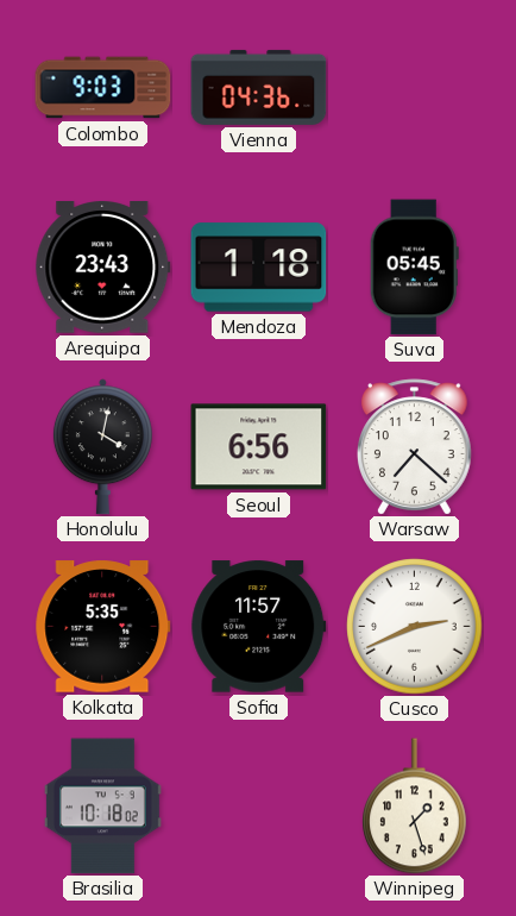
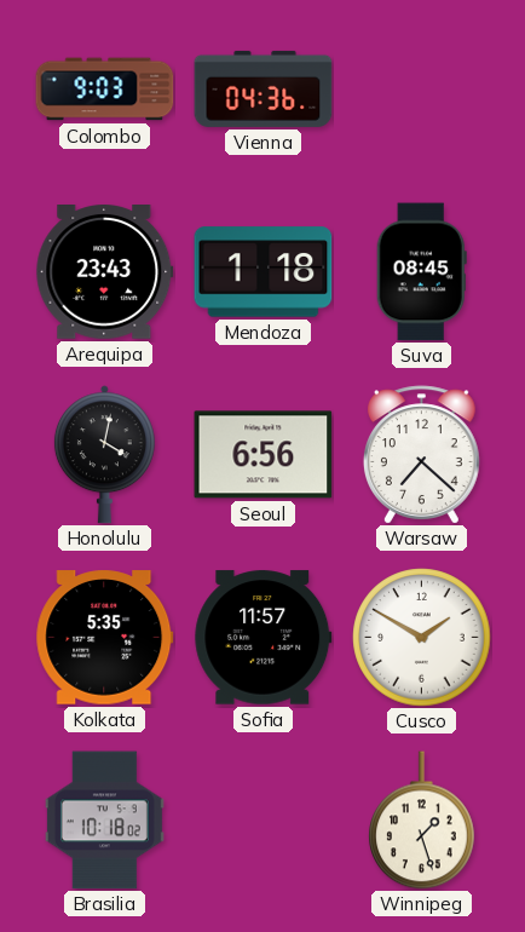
Suva: 05:45 -> 08:45 (421, 272)
Cusco: 2:41 -> 1:50 (422, 638)
